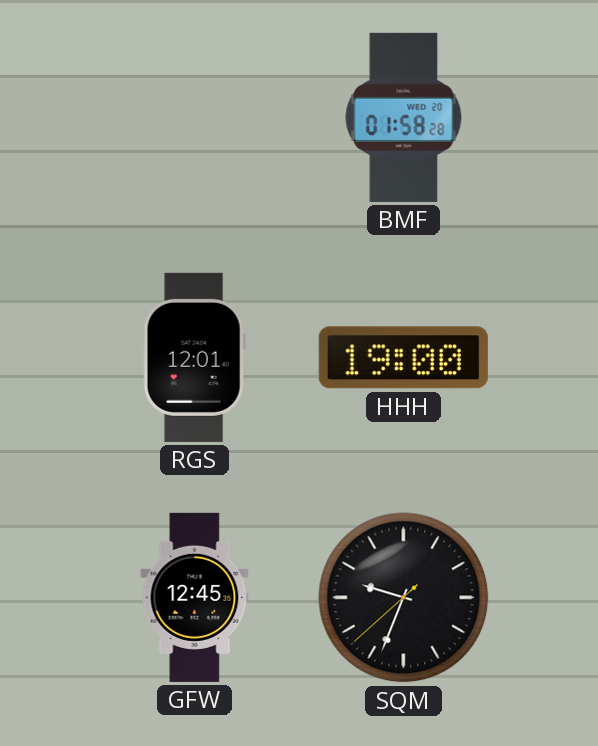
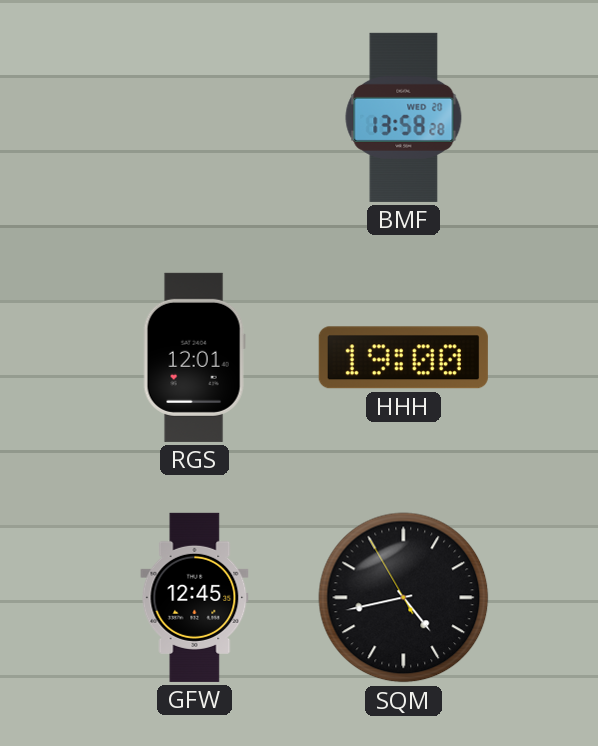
BMF: 01:58 -> 13:58 (404, 117)
SQM: 9:33 -> 4:42 (404, 598)
